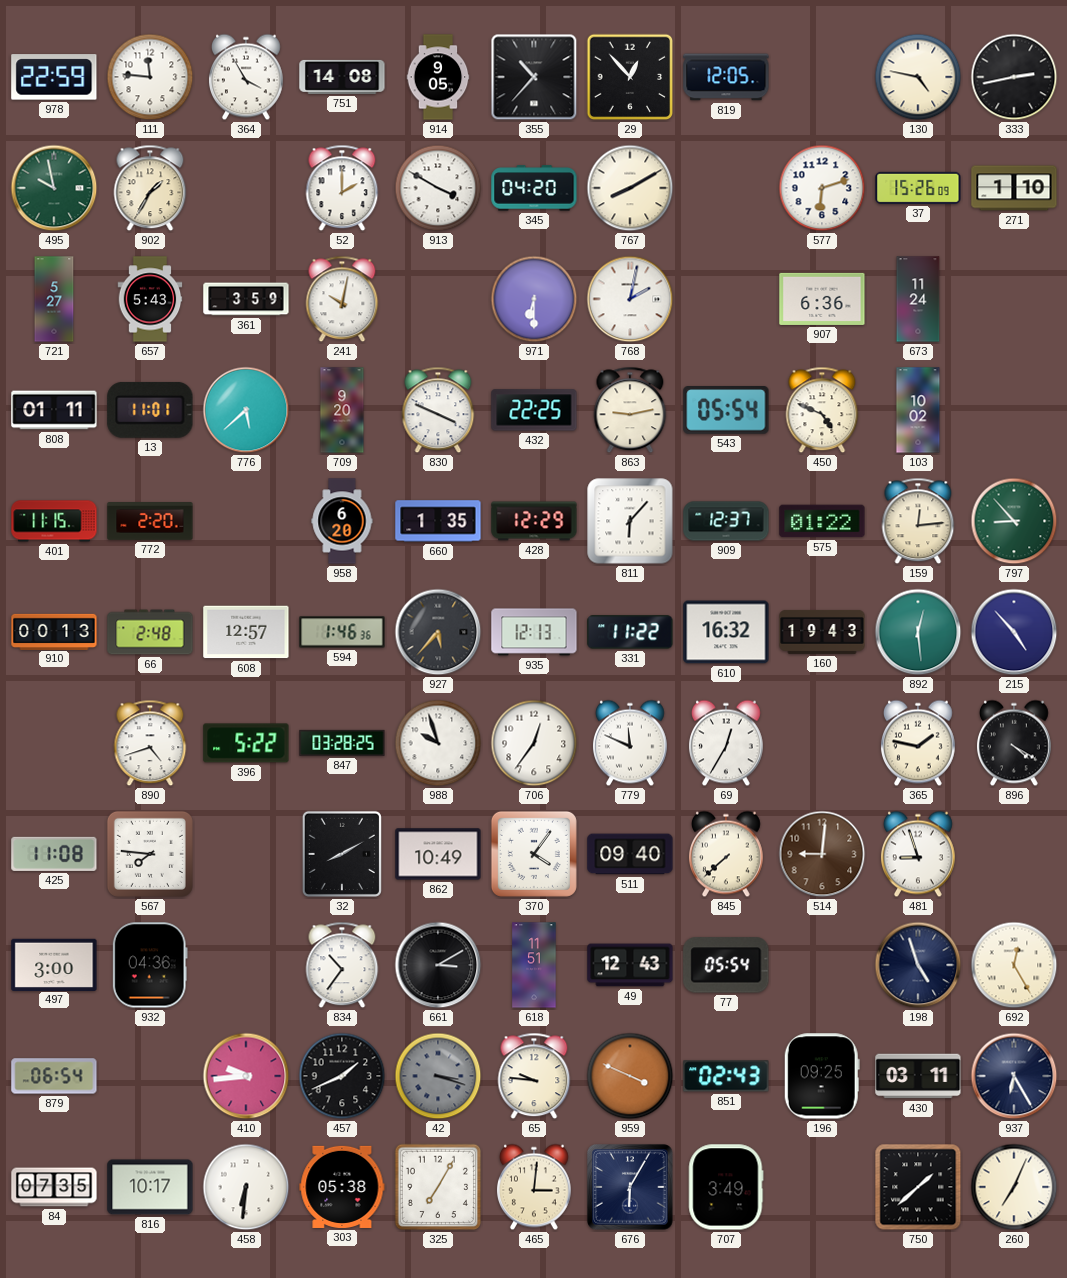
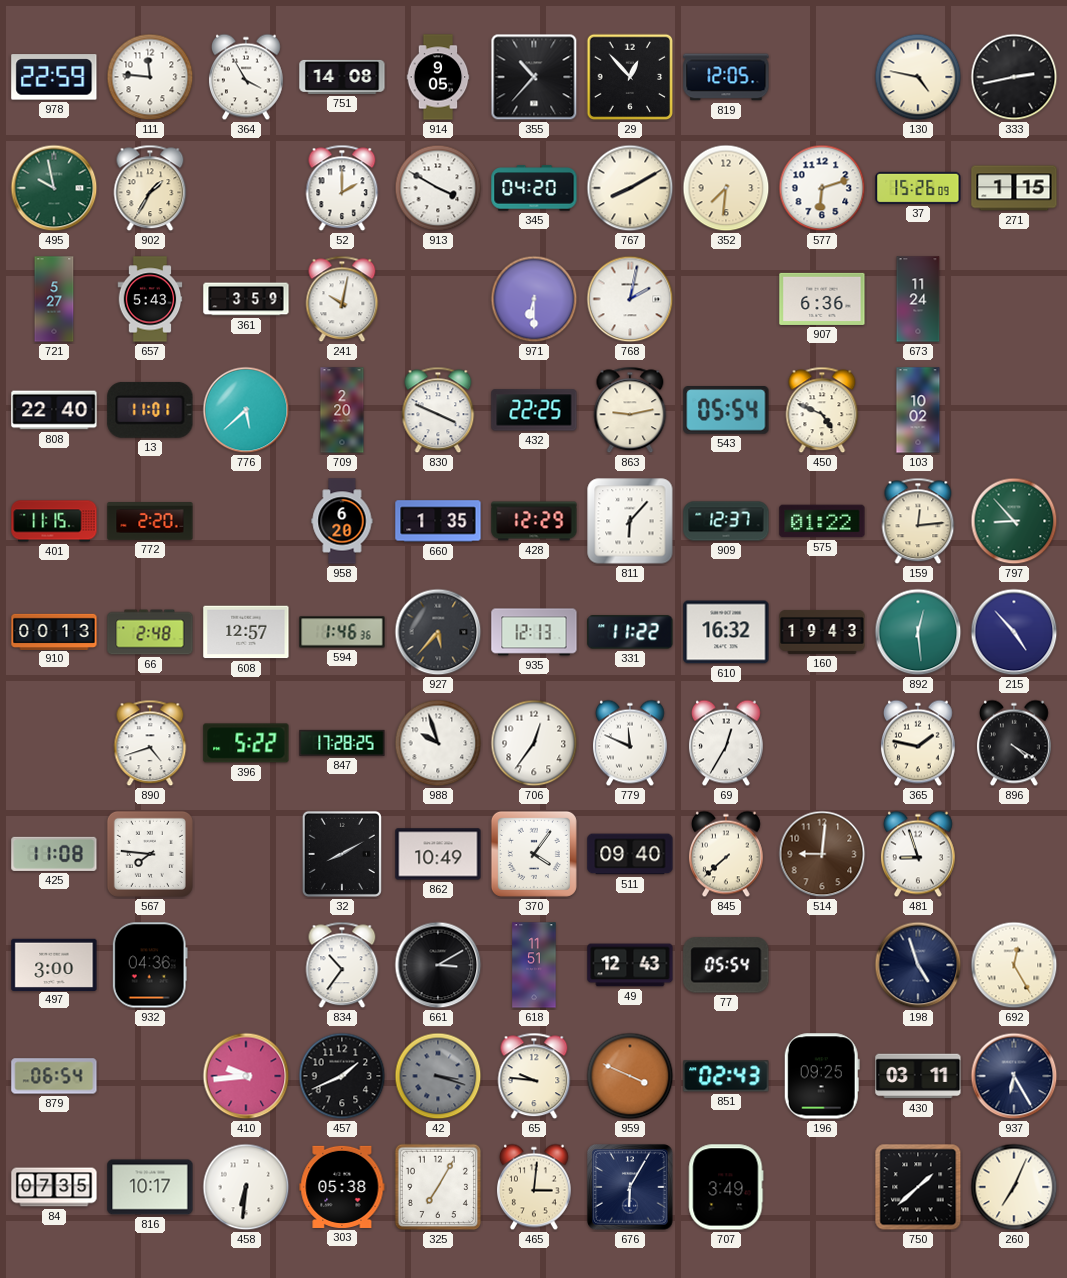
352: none -> 7:31 (726, 188)
271: 1:10 -> 1:15 (1014, 188)
808: 01:11 -> 22:40 (54, 410)
709: 9:20 -> 2:20 (342, 410)
847: 03:28 -> 17:28 (342, 743)
